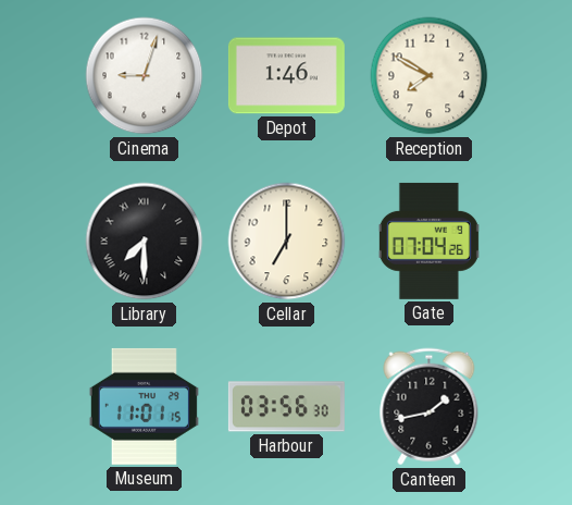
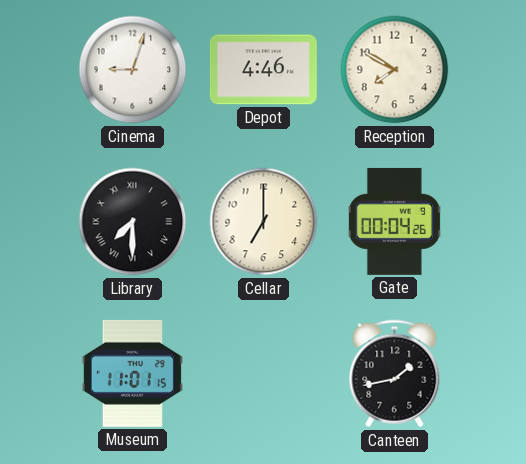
Depot: 1:46 -> 4:46 (263, 70)
Gate: 07:04 -> 00:04 (394, 221)
Harbour: 03:56 -> none (286, 407)
